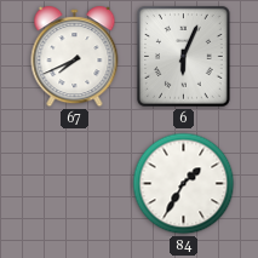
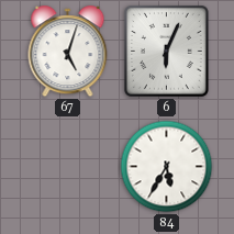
67: 7:41 -> 5:03 (68, 52)
84: 1:35 -> 5:35 (167, 167)
